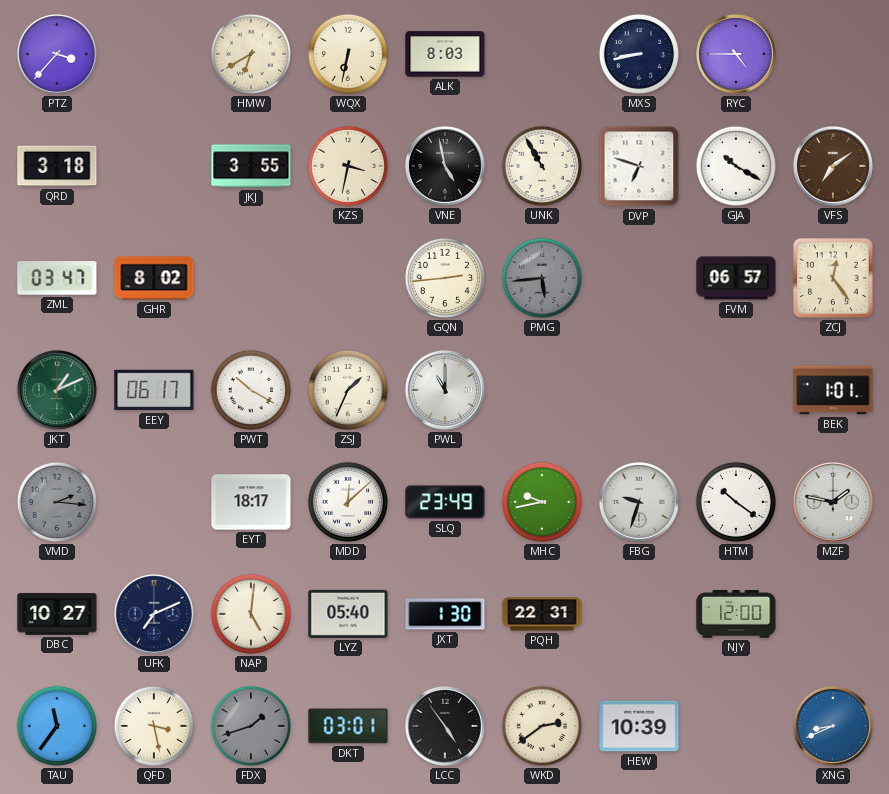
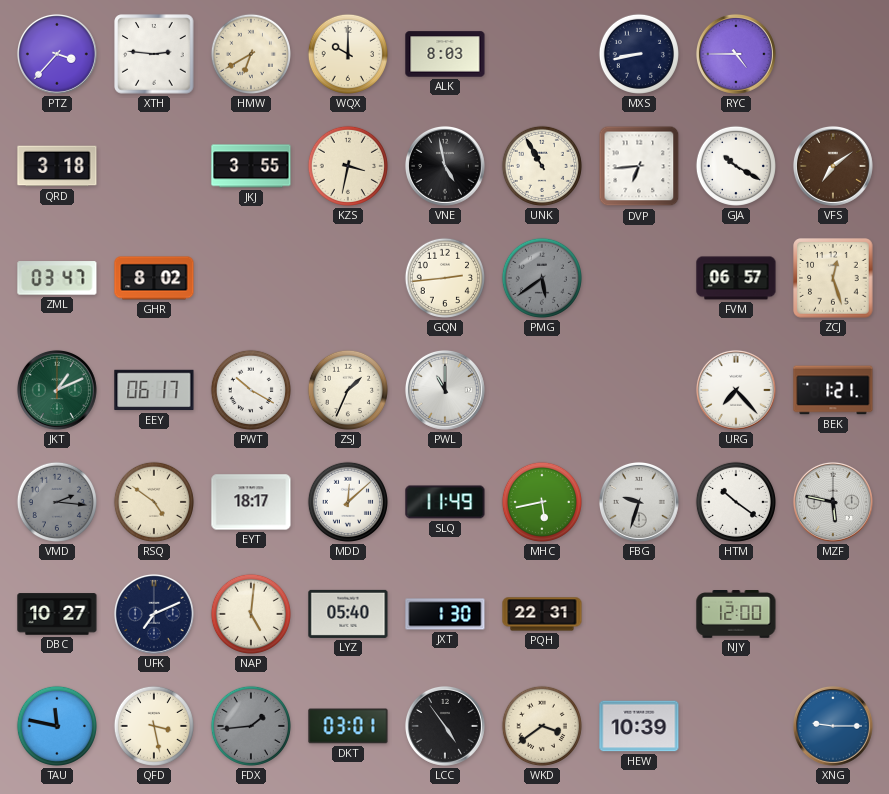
XTH: none -> 2:46 (154, 54)
WQX: 6:32 -> 10:00 (348, 54)
DVP: 6:48 -> 6:44 (639, 166)
PMG: 5:44 -> 5:39 (542, 278)
ZCJ: 12:24 -> 12:27 (833, 278)
URG: none -> 7:23 (736, 390)
BEK: 1:01 -> 1:21 (833, 390)
RSQ: none -> 4:51 (154, 502)
SLQ: 23:49 -> 11:49 (445, 502)
MHC: 9:43 -> 5:43 (542, 502)
MZF: 1:47 -> 5:47 (833, 502)
TAU: 11:36 -> 11:47 (57, 726)
FDX: 1:42 -> 1:44 (251, 726)
WKD: 2:39 -> 3:39 (542, 726)
XNG: 8:41 -> 9:15 (833, 726)
